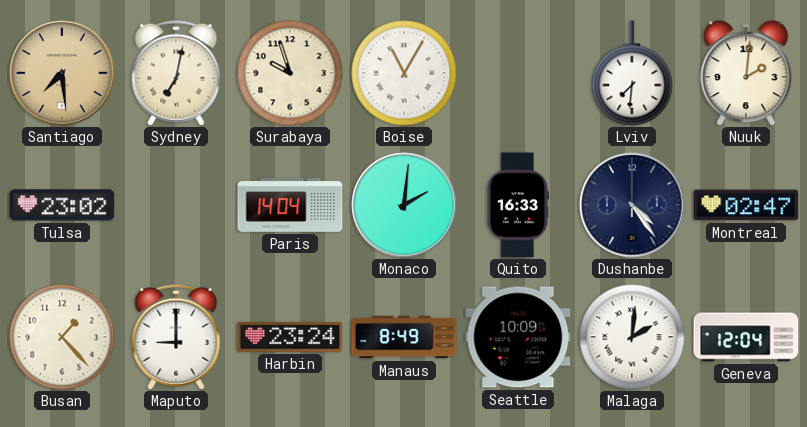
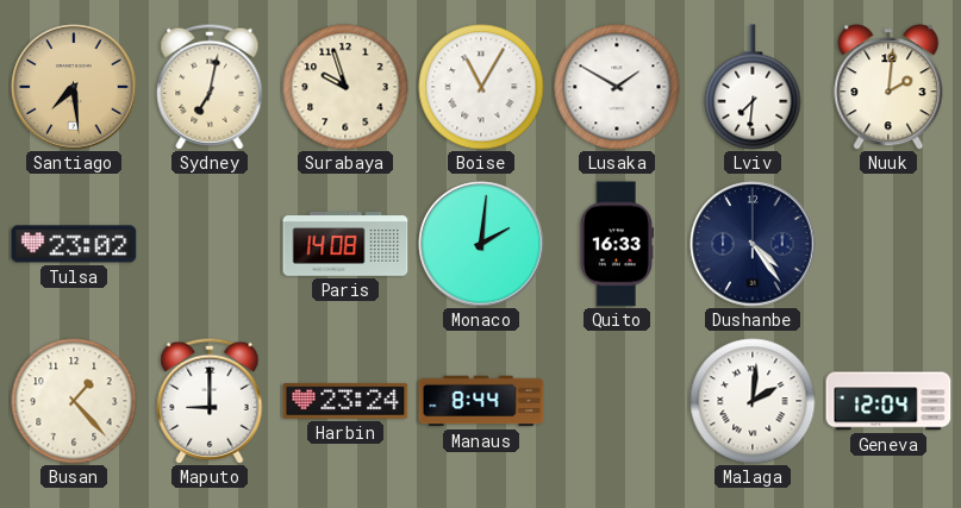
Lusaka: none -> 1:50 (617, 87)
Paris: 14:04 -> 14:08 (345, 245)
Montreal: 02:47 -> none (746, 205)
Manaus: 8:49 -> 8:44 (481, 401)
Seattle: 10:09 -> none (518, 337)
